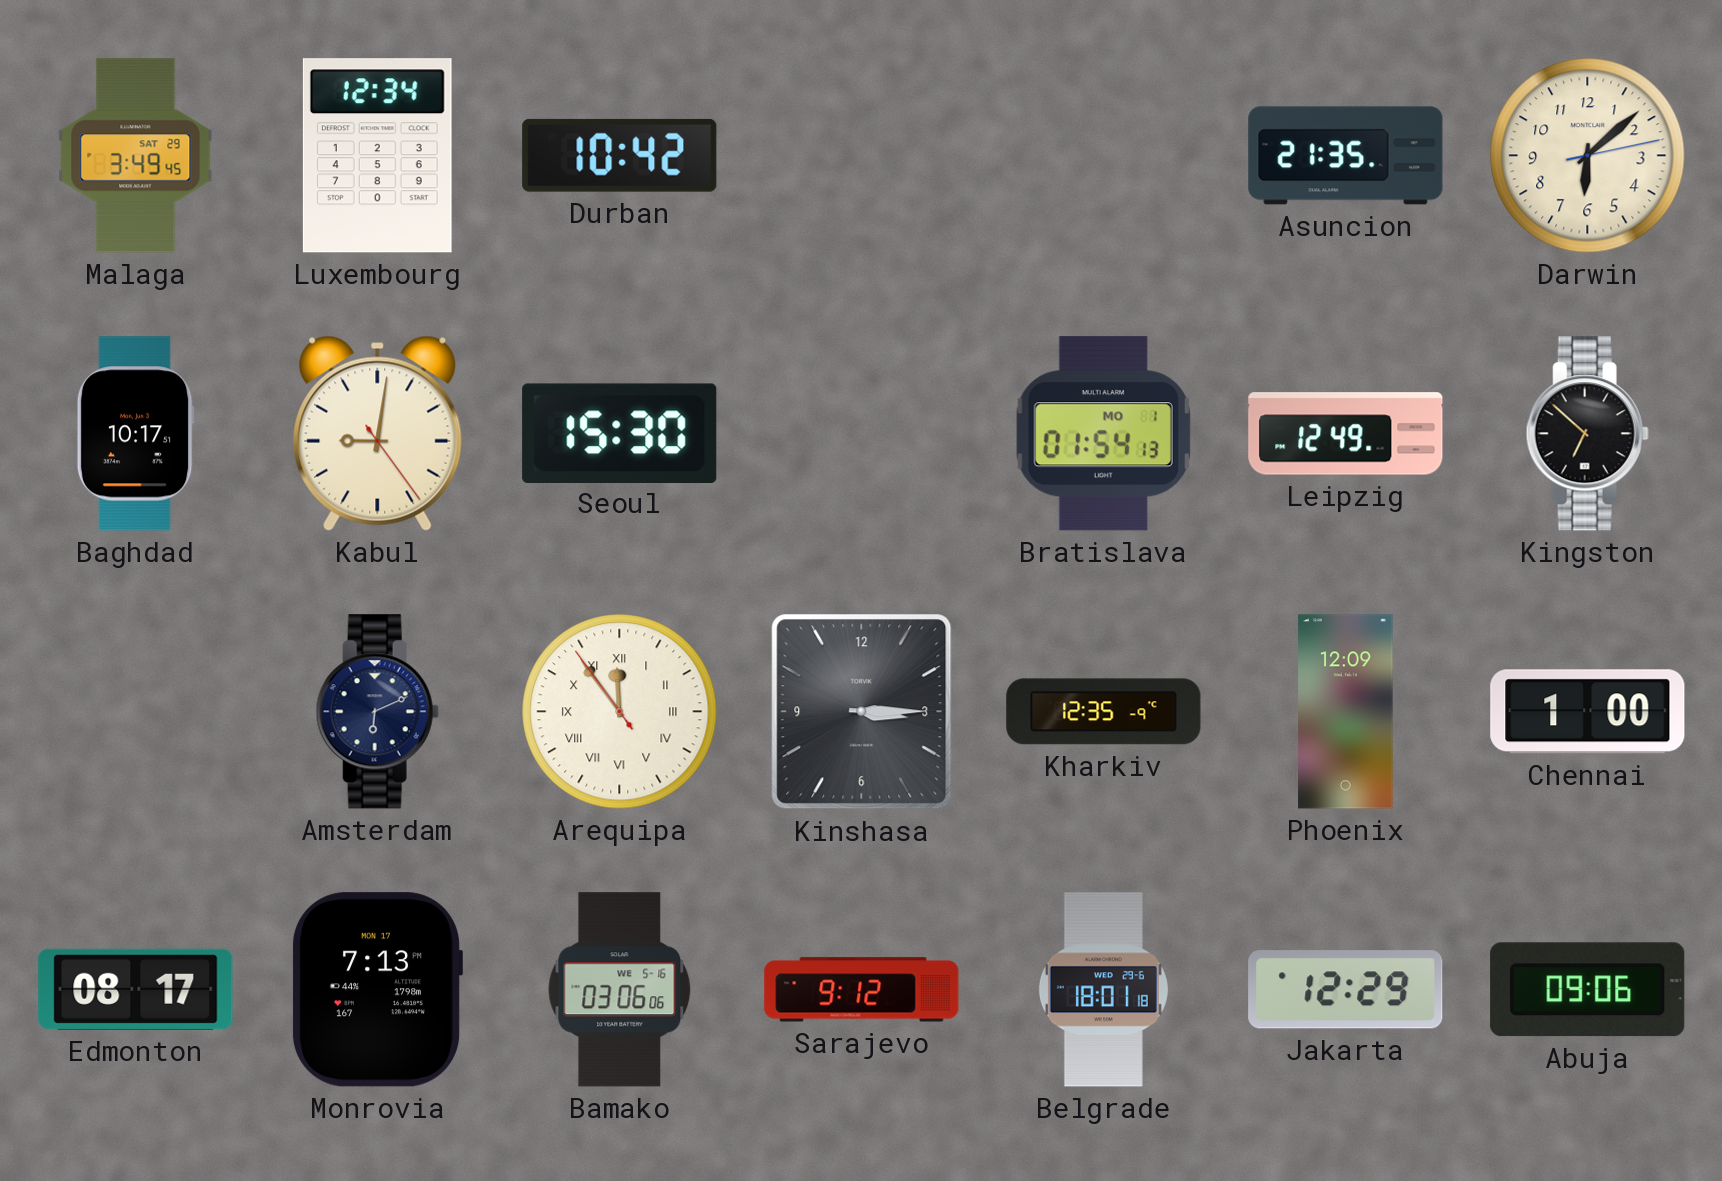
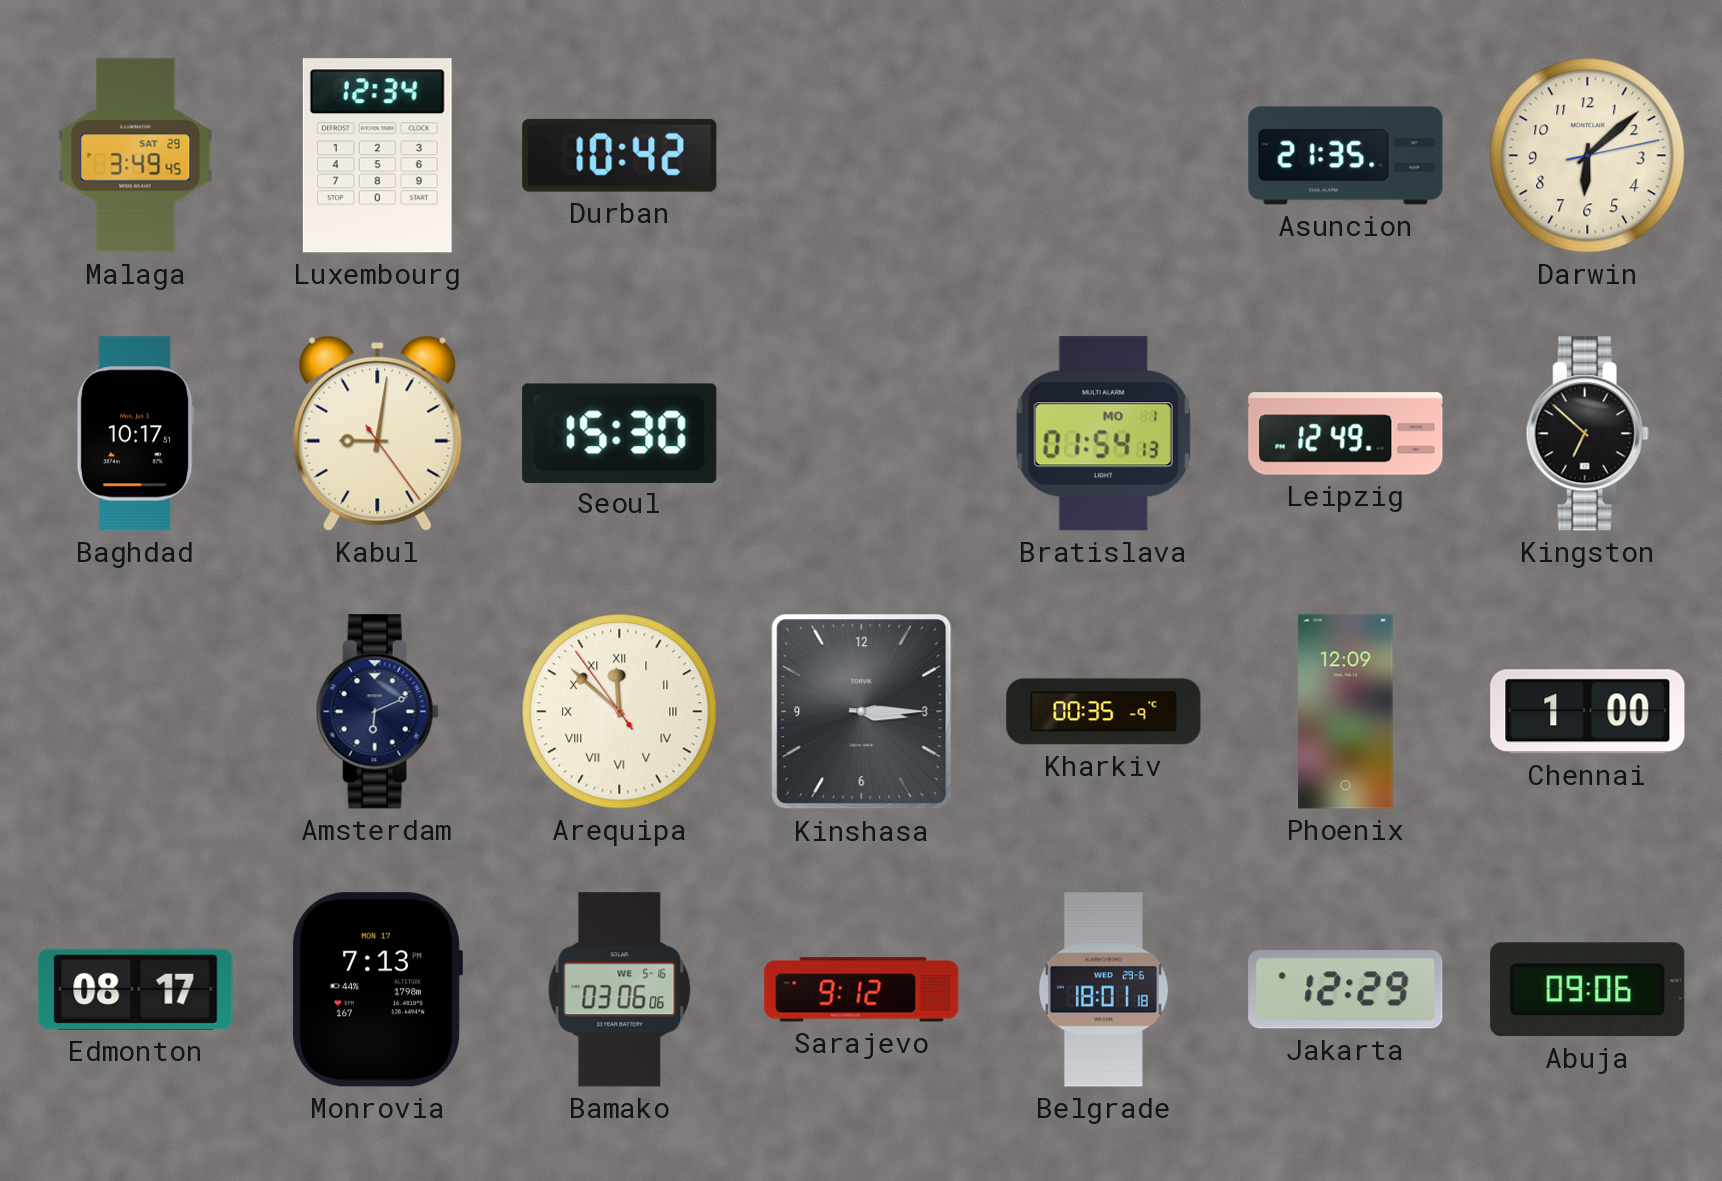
Arequipa: 11:53 -> 11:51 (620, 712)
Kharkiv: 12:35 -> 00:35 (1104, 712)
